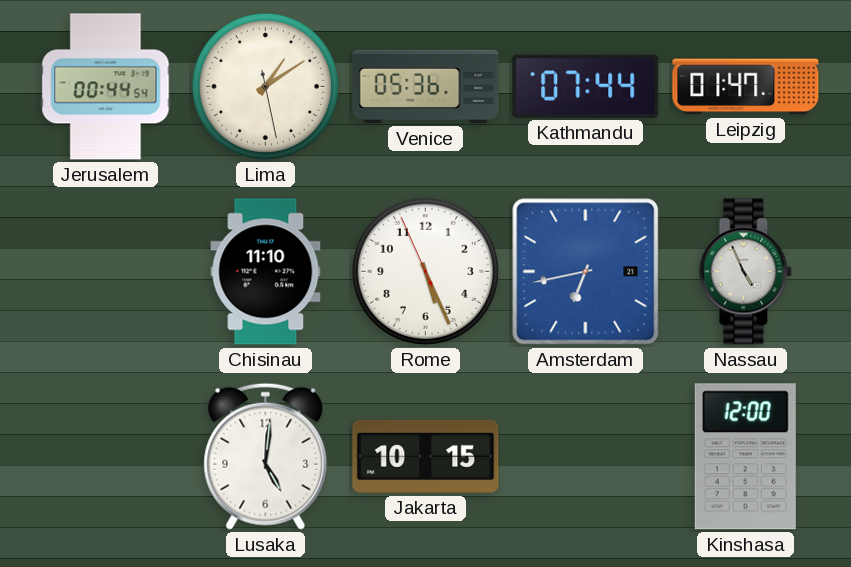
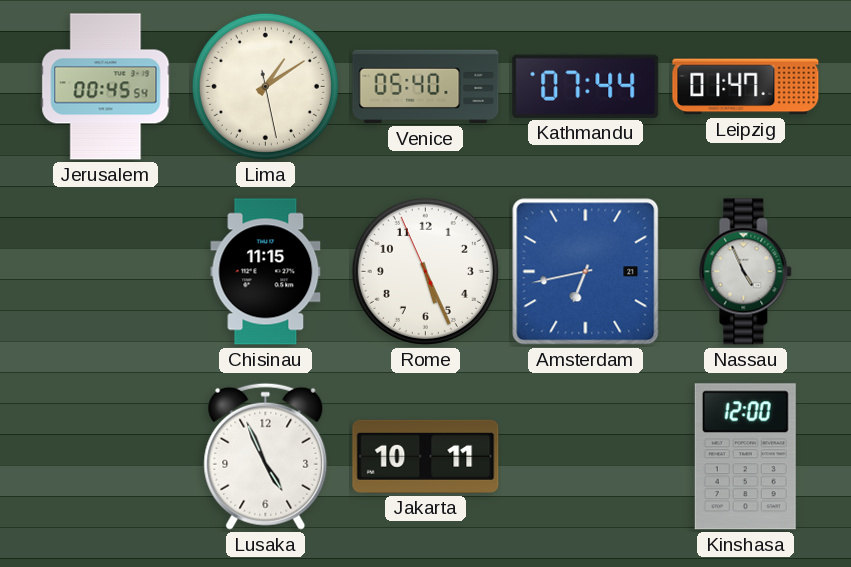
Jerusalem: 00:44 -> 00:45 (106, 87)
Venice: 05:36 -> 05:40 (426, 87)
Chisinau: 11:10 -> 11:15 (266, 272)
Lusaka: 5:01 -> 4:56 (266, 456)
Jakarta: 10:15 -> 10:11 (426, 456)
